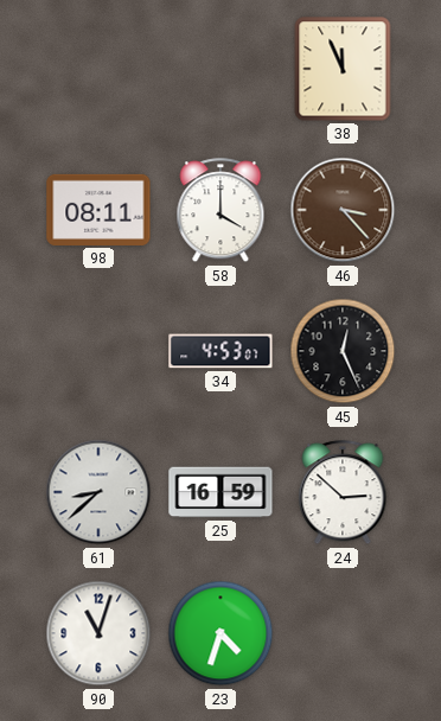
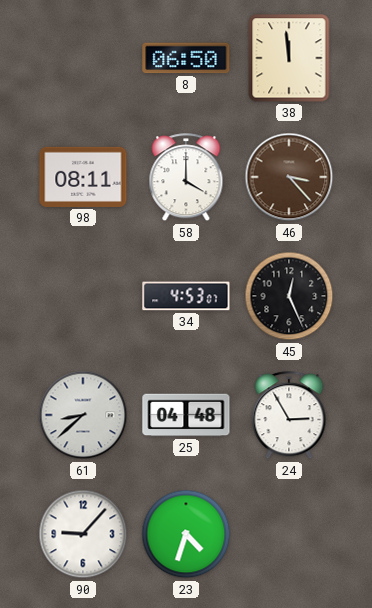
8: none -> 06:50 (186, 58)
38: 11:56 -> 11:59 (289, 58)
25: 16:59 -> 04:48 (186, 415)
24: 2:52 -> 2:55 (289, 416)
90: 11:03 -> 9:07 (83, 534)
